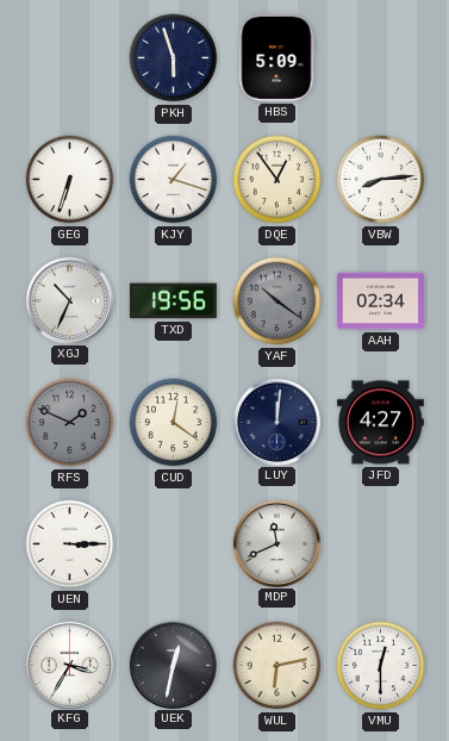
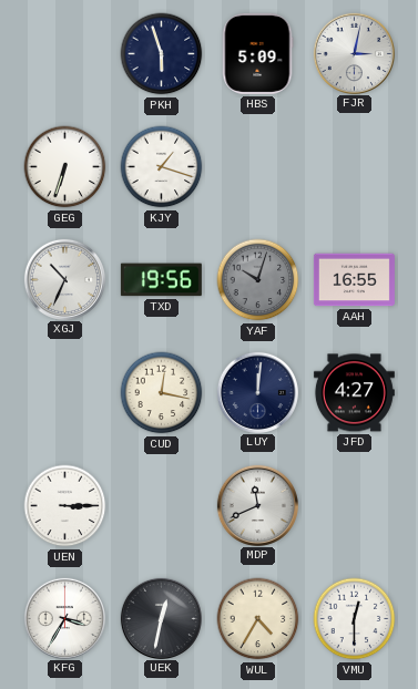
FJR: none -> 3:02 (354, 53)
DQE: 12:54 -> none (277, 180)
VBW: 8:14 -> none (381, 180)
YAF: 10:21 -> 10:03 (258, 280)
AAH: 02:34 -> 16:55 (354, 280)
RFS: 1:49 -> none (70, 423)
CUD: 12:21 -> 12:17 (162, 393)
WUL: 6:13 -> 4:35 (258, 619)
